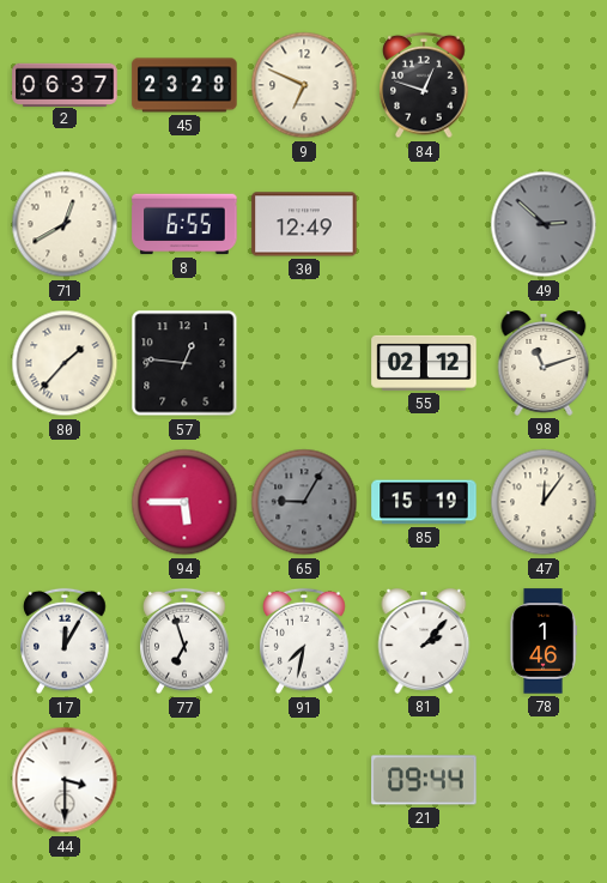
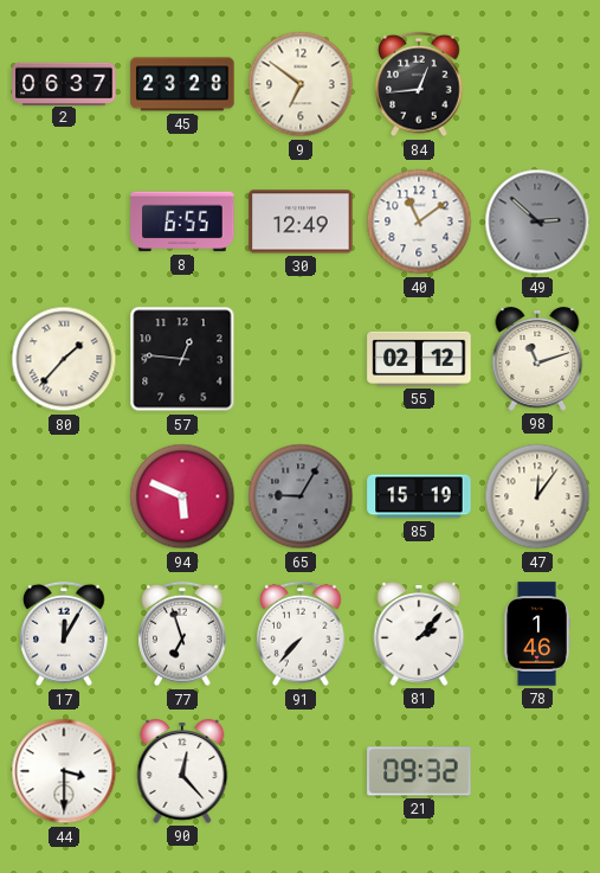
9: 6:49 -> 6:51 (301, 84)
84: 12:48 -> 12:44 (419, 84)
71: 12:40 -> none (65, 224)
40: none -> 11:09 (419, 222)
94: 5:45 -> 5:49 (182, 496)
91: 7:32 -> 7:37 (301, 634)
90: none -> 12:23 (182, 771)
21: 09:44 -> 09:32 (419, 771)
